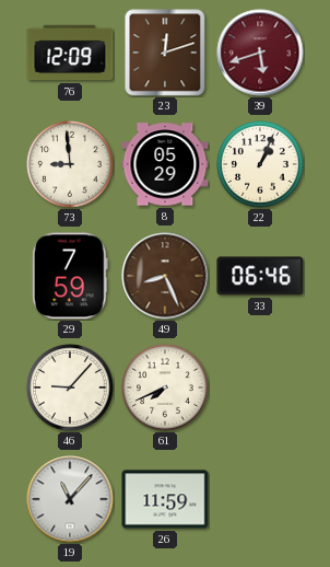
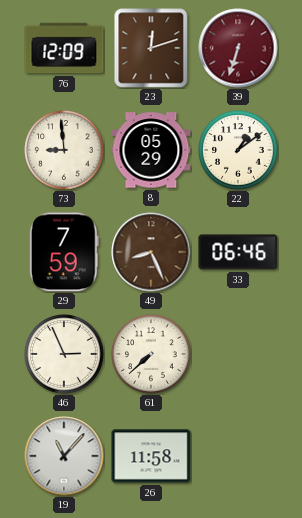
39: 5:42 -> 6:33 (238, 48)
22: 1:04 -> 1:09 (238, 150)
46: 9:07 -> 2:56 (64, 354)
61: 7:41 -> 7:38 (151, 354)
26: 11:59 -> 11:58 (151, 456)
